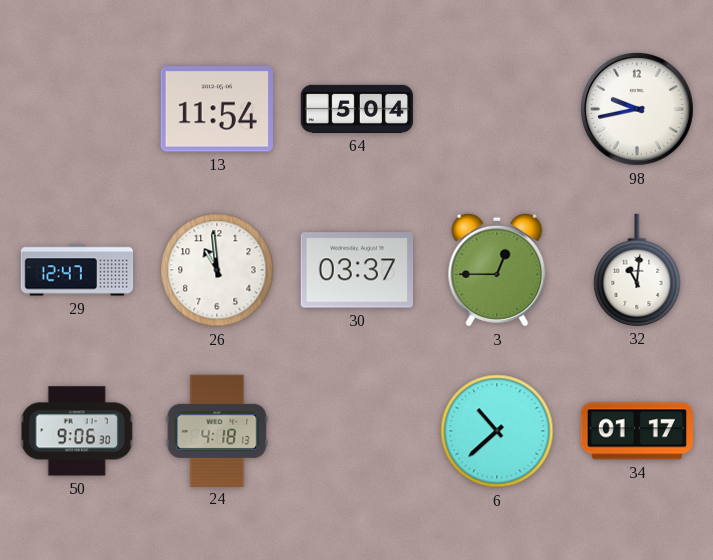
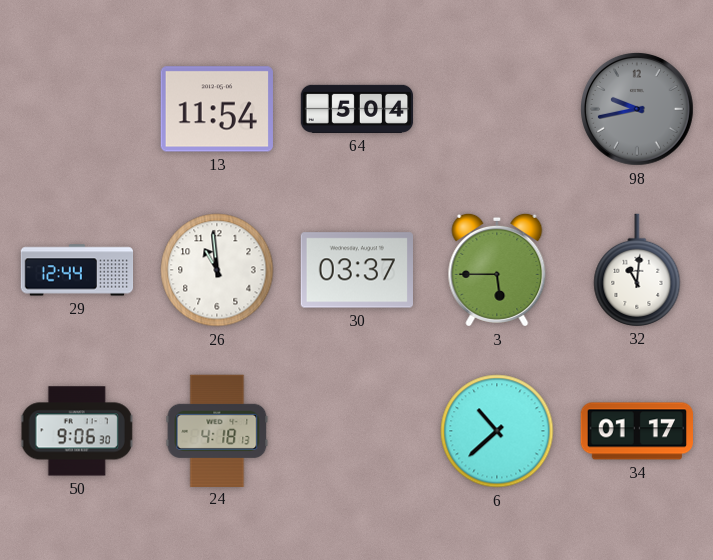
98 dial: white -> grey (638, 110)
29: 12:47 -> 12:44 (77, 270)
3: 12:45 -> 5:45 (497, 270)
